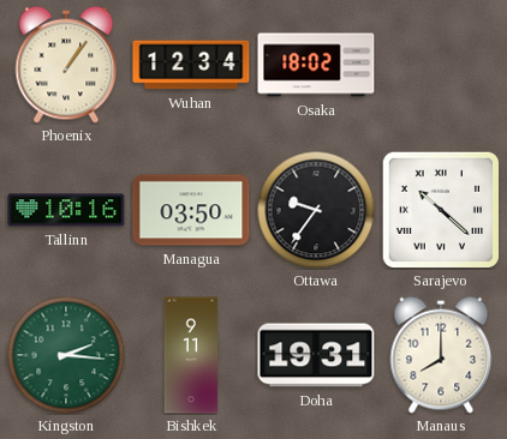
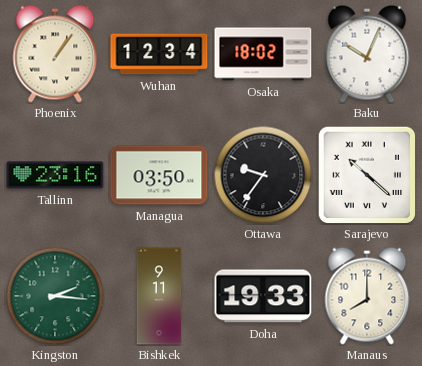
Baku: none -> 10:04 (367, 54)
Tallinn: 10:16 -> 23:16 (55, 175)
Doha: 19:31 -> 19:33 (263, 296)
